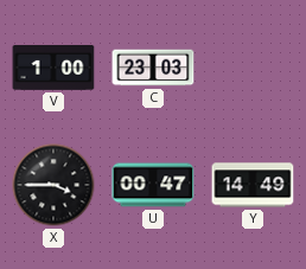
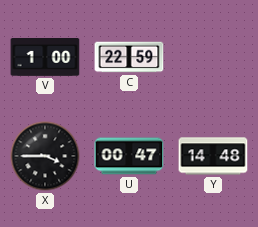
C: 23:03 -> 22:59 (129, 57)
Y: 14:49 -> 14:48 (213, 156)
